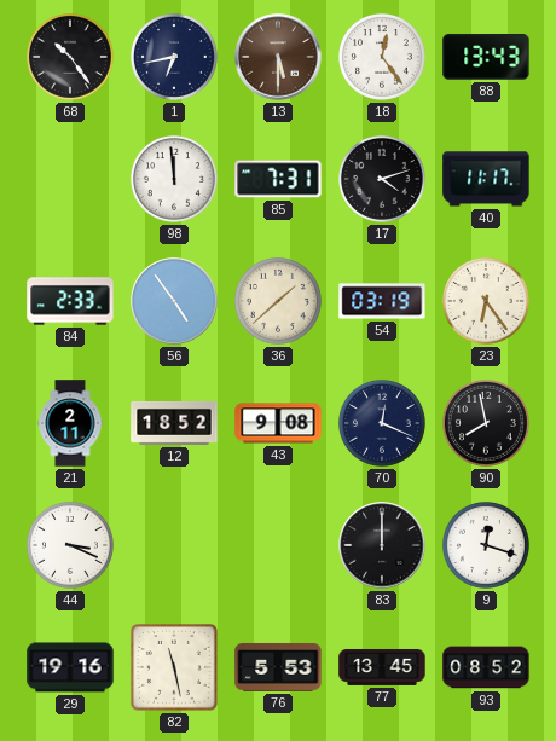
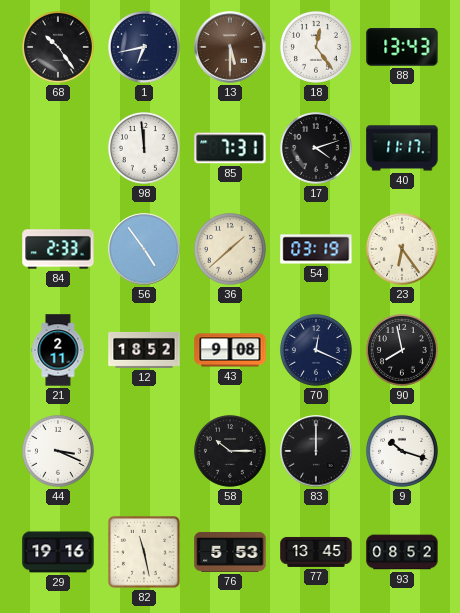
58: none -> 10:15 (230, 451)
9: 12:18 -> 10:18 (402, 451)
